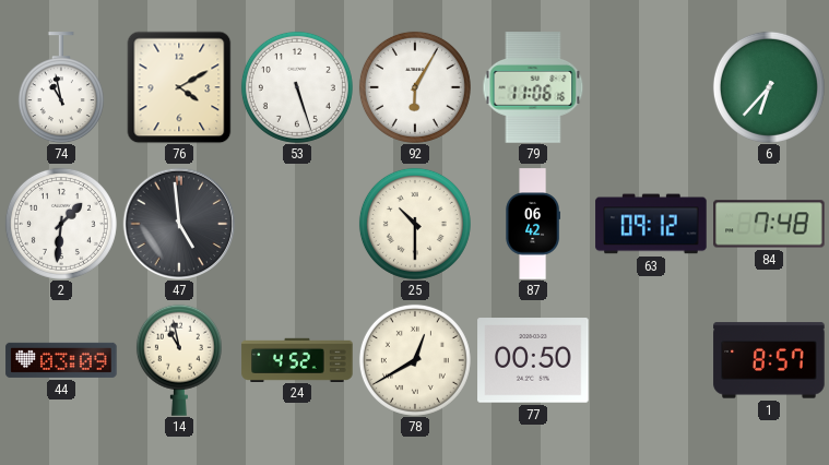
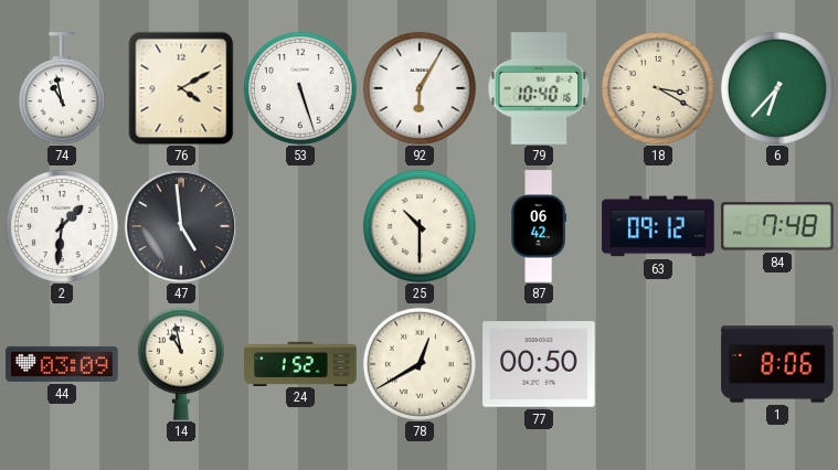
79: 11:06 -> 10:40 (539, 88)
18: none -> 3:20 (658, 88)
24: 4:52 -> 1:52 (300, 363)
1: 8:57 -> 8:06 (777, 364)
